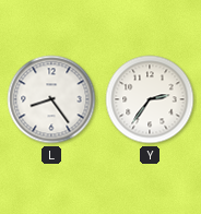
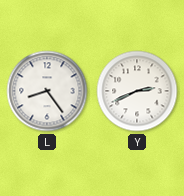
Y: 2:36 -> 2:41 (137, 91)
